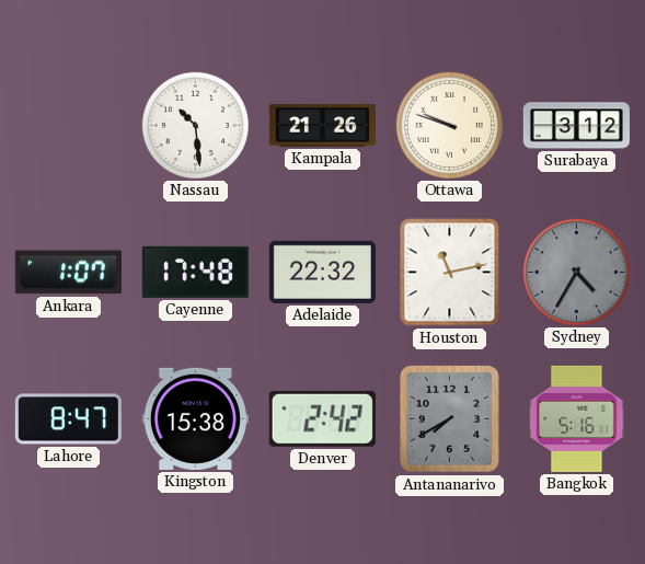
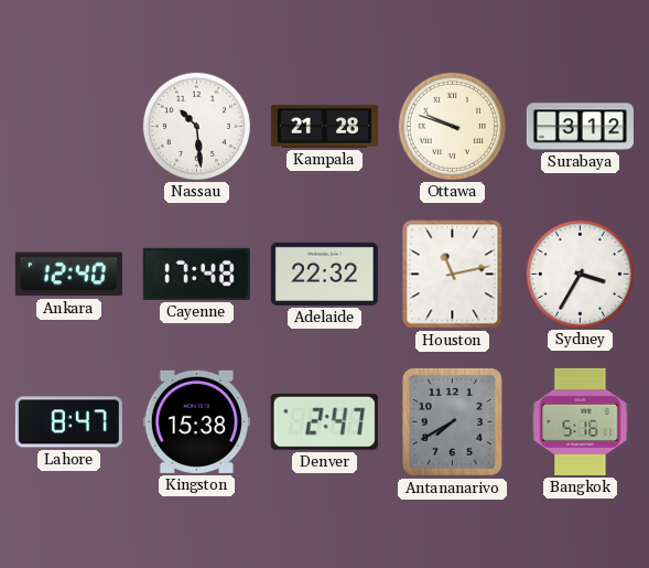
Kampala: 21:26 -> 21:28 (324, 127)
Ankara: 1:07 -> 12:40 (68, 275)
Sydney: 4:35 -> 3:35 (580, 274)
Sydney dial: grey -> white (580, 274)
Denver: 2:42 -> 2:47 (324, 421)
